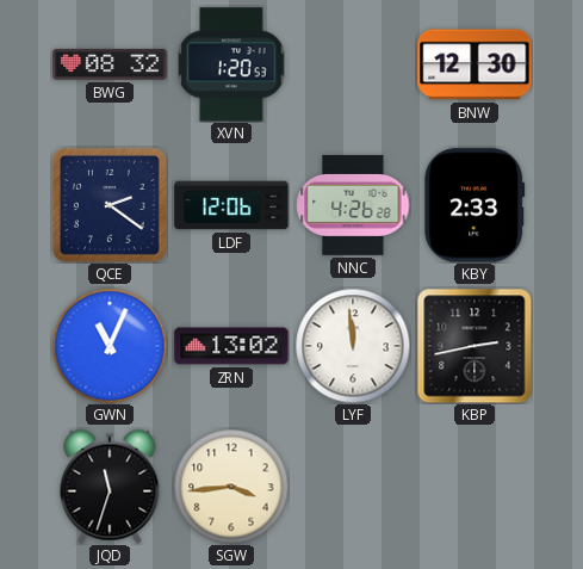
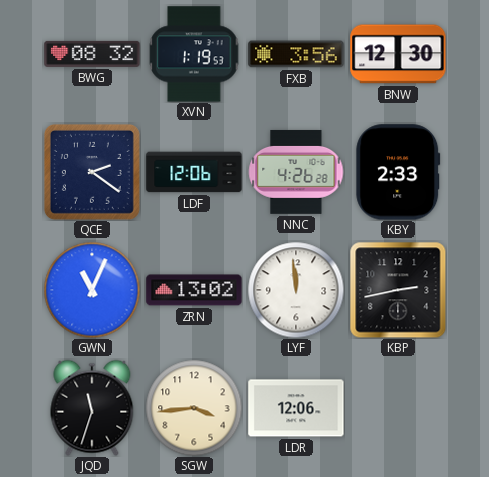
XVN: 1:20 -> 1:19 (194, 54)
FXB: none -> 3:56 (296, 54)
LDR: none -> 12:06 (296, 408)
